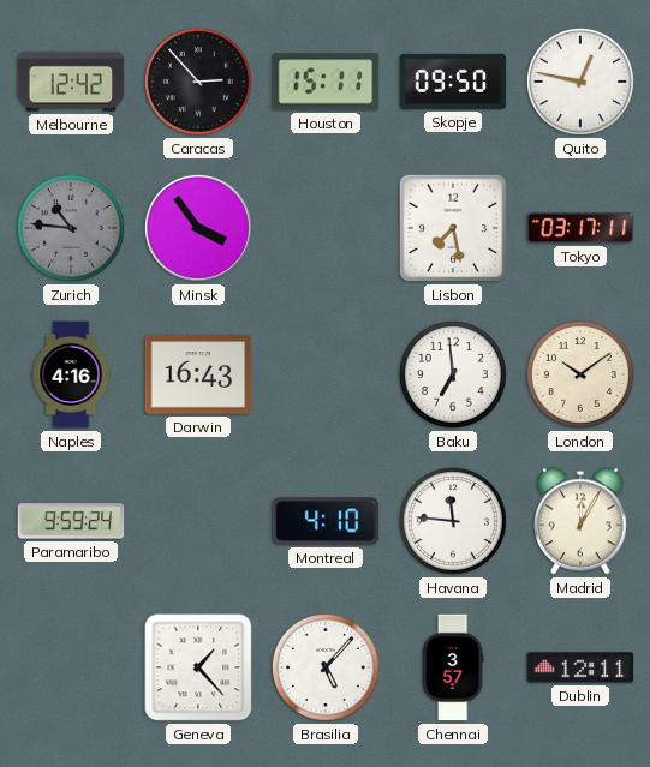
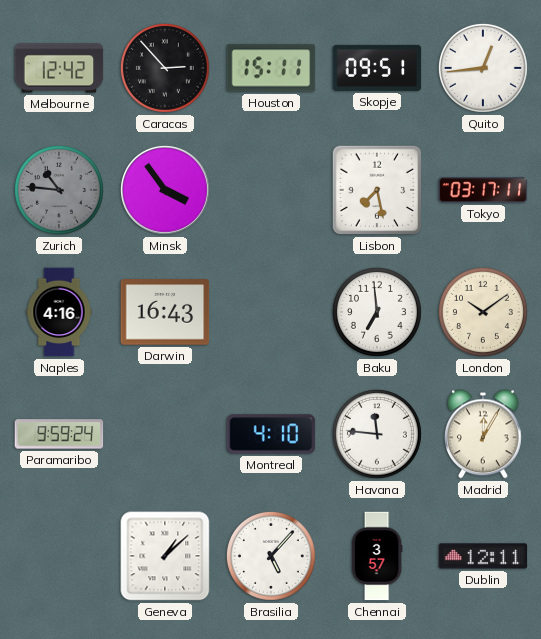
Skopje: 09:50 -> 09:51 (377, 68)
Quito: 12:47 -> 12:44 (483, 68)
Geneva: 1:23 -> 1:08 (165, 556)
